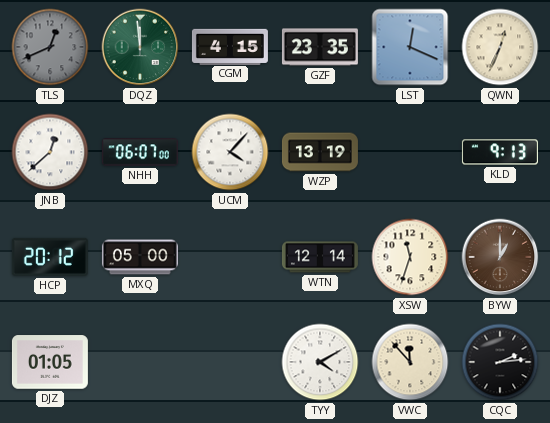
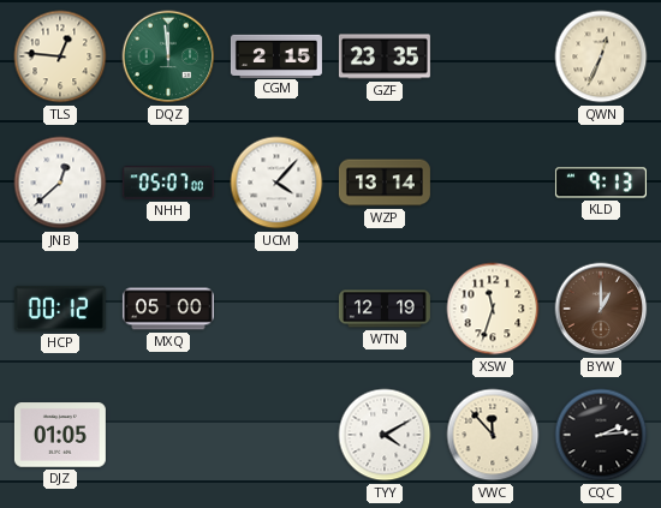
TLS: 12:41 -> 12:46 (60, 56)
TLS dial: grey -> cream (60, 56)
CGM: 4:15 -> 2:15 (276, 55)
LST: 12:19 -> none (410, 47)
NHH: 06:07 -> 05:07 (168, 183)
WZP: 13:19 -> 13:14 (385, 183)
HCP: 20:12 -> 00:12 (60, 309)
WTN: 12:14 -> 12:19 (385, 309)
